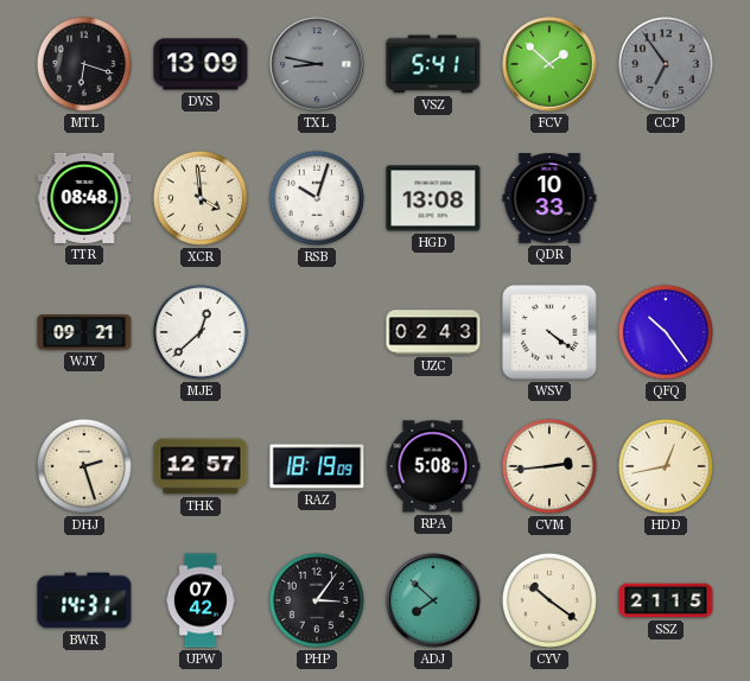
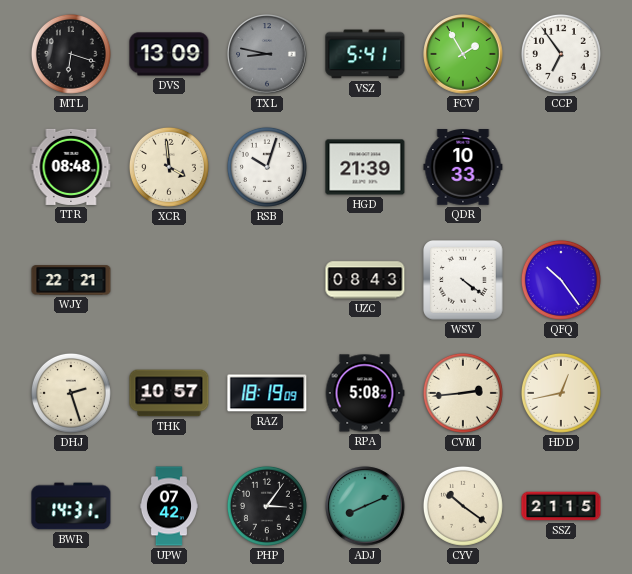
FCV: 1:52 -> 1:55 (463, 54)
CCP dial: grey -> white (561, 54)
HGD: 13:08 -> 21:39 (365, 167)
WJY: 09:21 -> 22:21 (71, 280)
MJE: 12:38 -> none (201, 332)
UZC: 02:43 -> 08:43 (365, 280)
THK: 12:57 -> 10:57 (169, 393)
ADJ: 7:52 -> 8:11 (365, 506)
